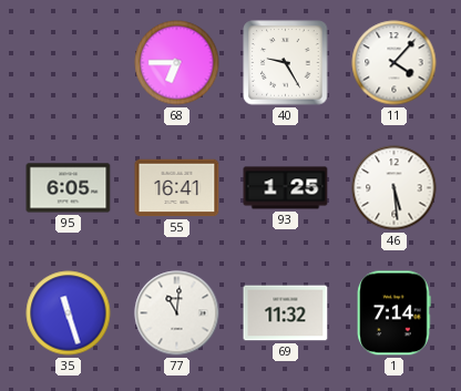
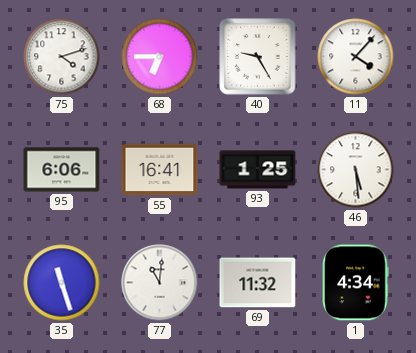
75: none -> 4:12 (62, 57)
95: 6:05 -> 6:06 (62, 170)
1: 7:14 -> 4:34 (356, 283)
